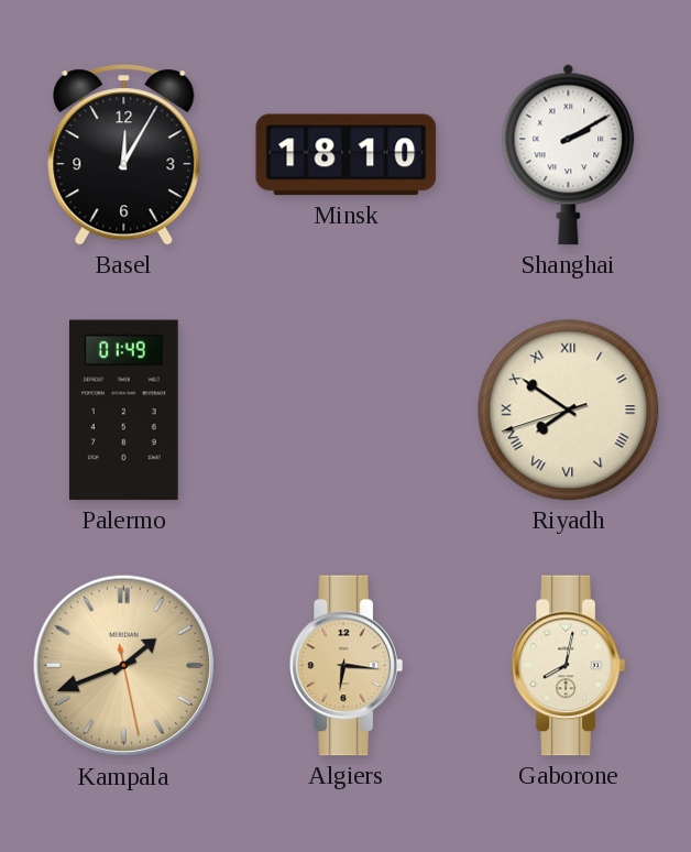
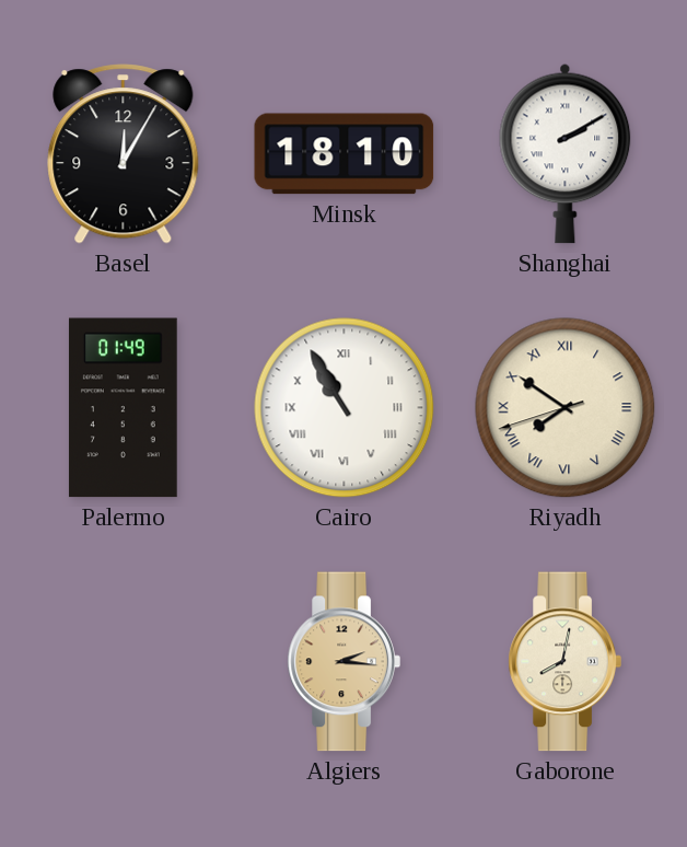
Cairo: none -> 10:55 (345, 408)
Kampala: 1:41 -> none (124, 666)
Algiers: 6:16 -> 2:16 (343, 662)
